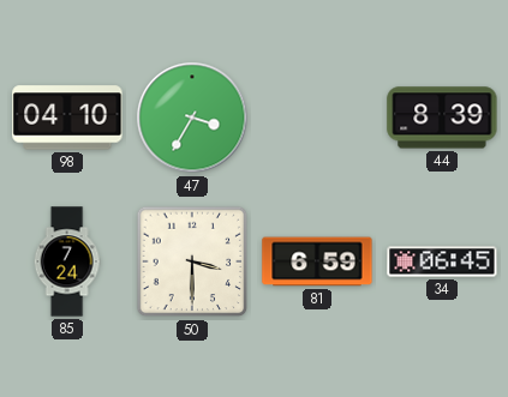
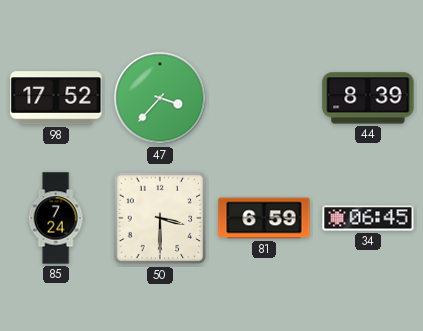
98: 04:10 -> 17:52 (56, 98)
47: 3:35 -> 3:37 (160, 98)
